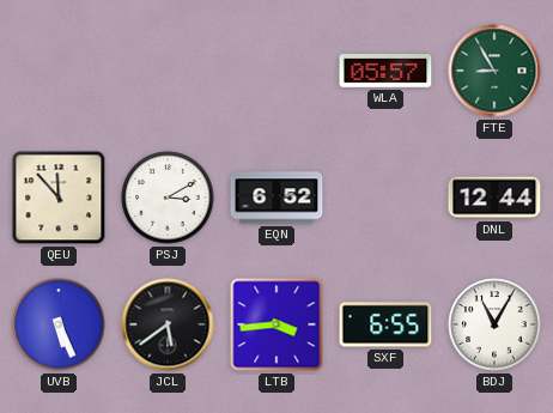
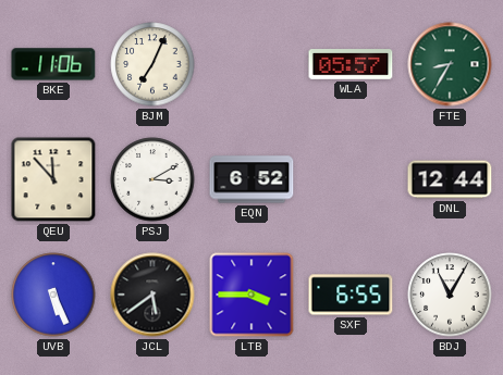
BKE: none -> 11:06 (53, 64)
BJM: none -> 7:04 (152, 64)
FTE: 8:55 -> 8:35 (450, 64)
LTB: 3:44 -> 3:45 (251, 295)
